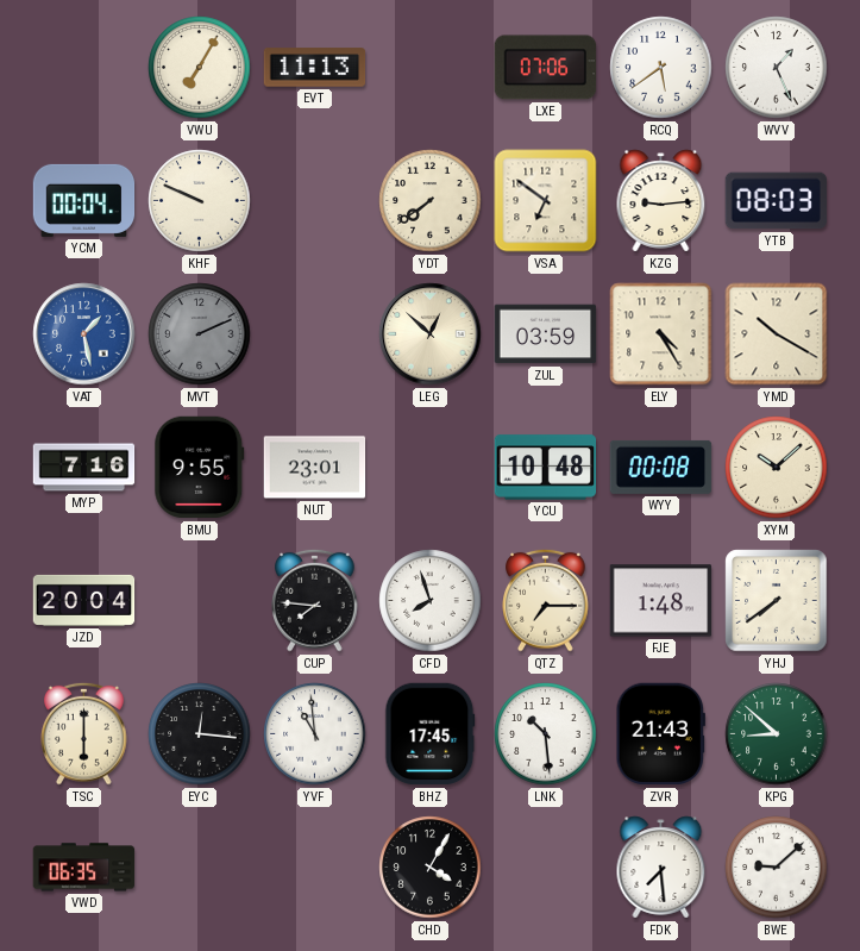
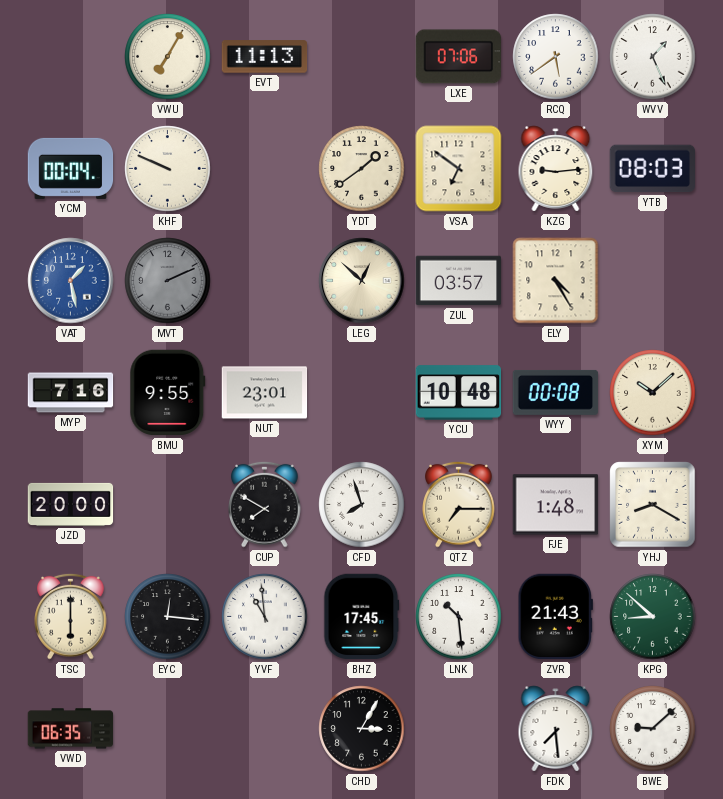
YDT: 7:39 -> 1:39 (362, 169)
ZUL: 03:59 -> 03:57 (459, 281)
YMD: 10:20 -> none (777, 334)
JZD: 20:04 -> 20:00 (71, 504)
CUP: 7:46 -> 7:50 (265, 504)
YHJ: 7:39 -> 8:20 (653, 505)
CHD: 4:05 -> 3:05 (362, 729)
